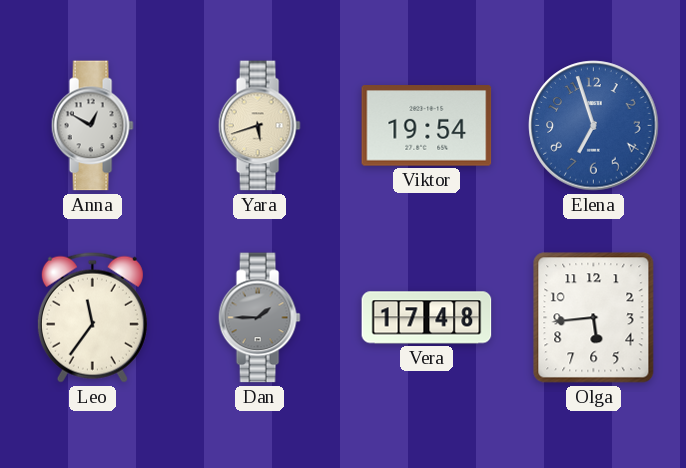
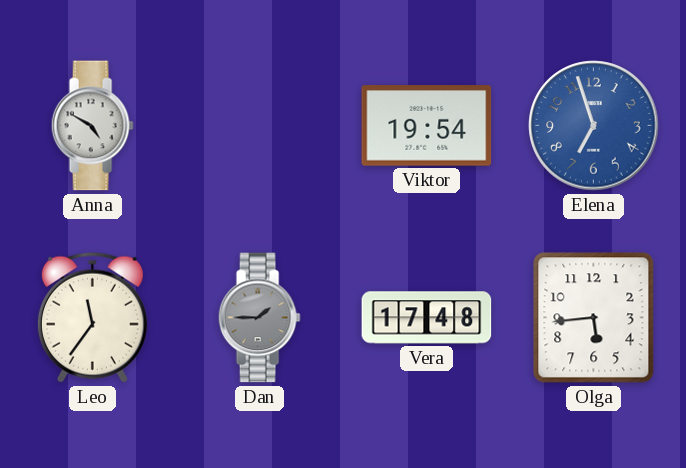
Anna: 12:50 -> 4:50 (92, 126)
Yara: 5:42 -> none (259, 126)
